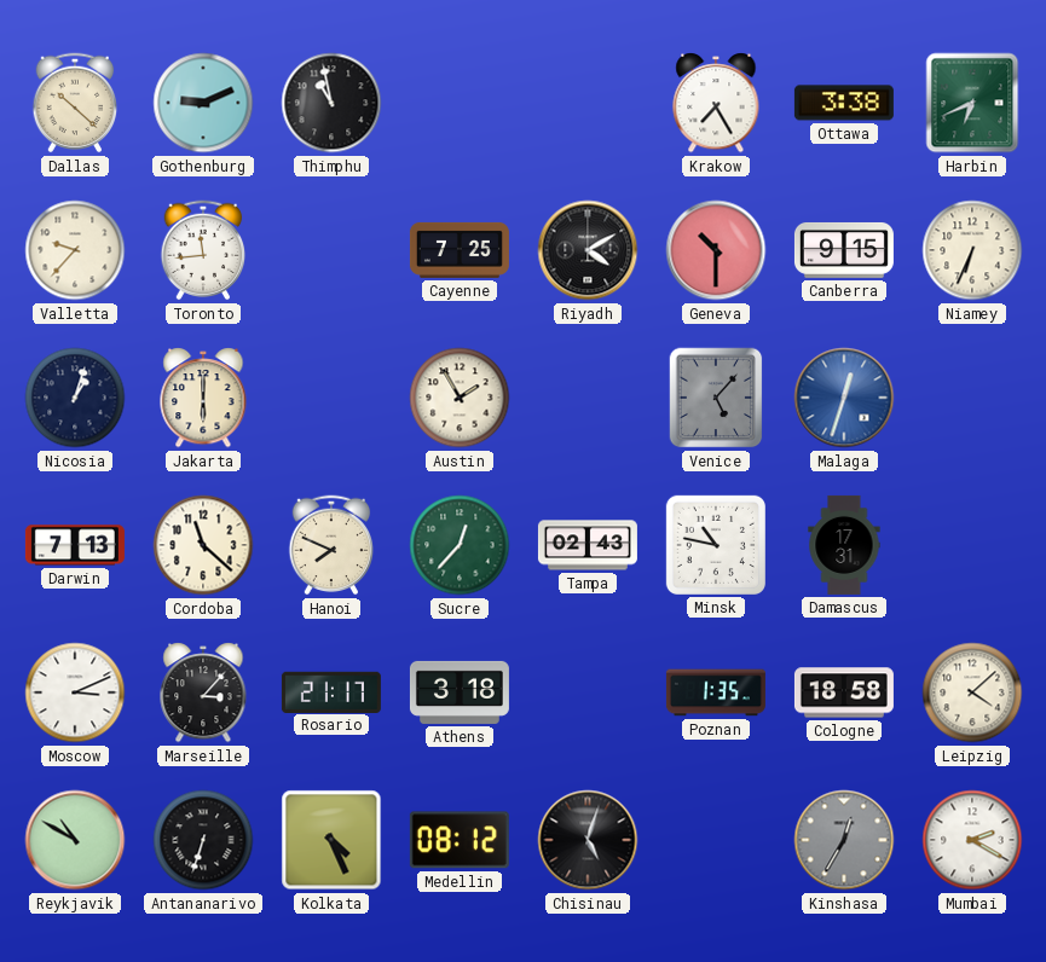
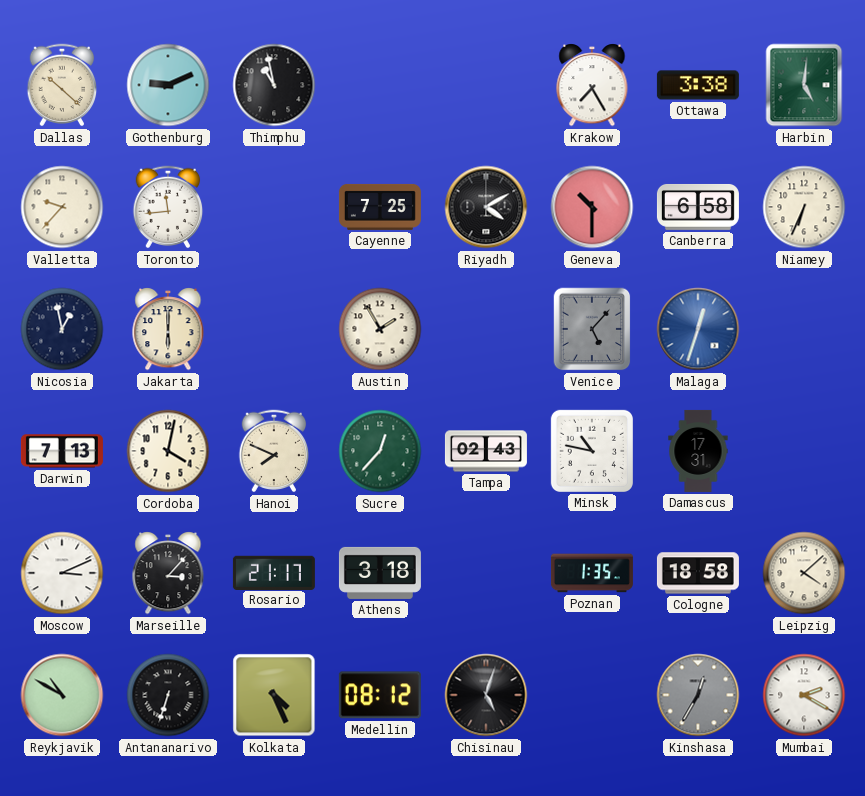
Harbin: 6:41 -> 5:01 (804, 85)
Canberra: 9:15 -> 6:58 (698, 207)
Nicosia: 1:03 -> 12:58 (62, 329)
Cordoba: 11:22 -> 4:02 (168, 451)
